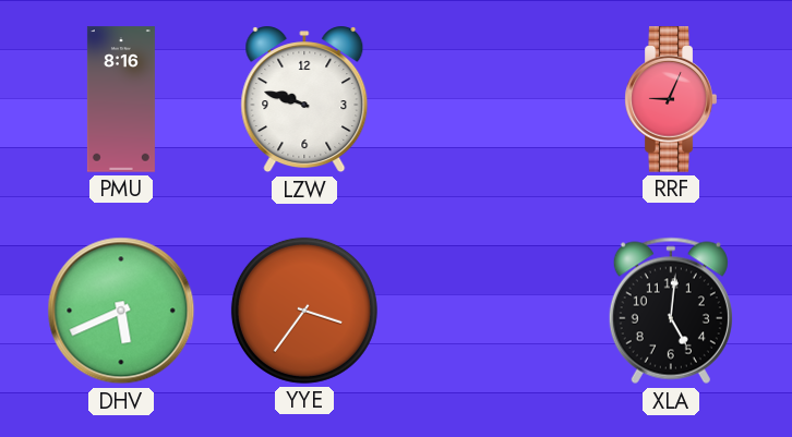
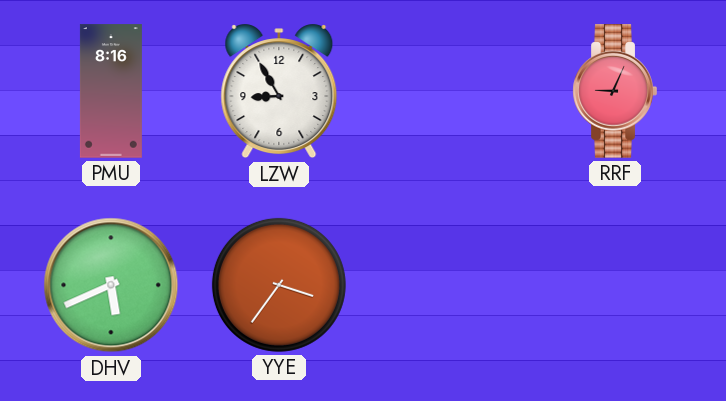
LZW: 9:48 -> 8:55 (279, 91)
XLA: 5:01 -> none (671, 311)
